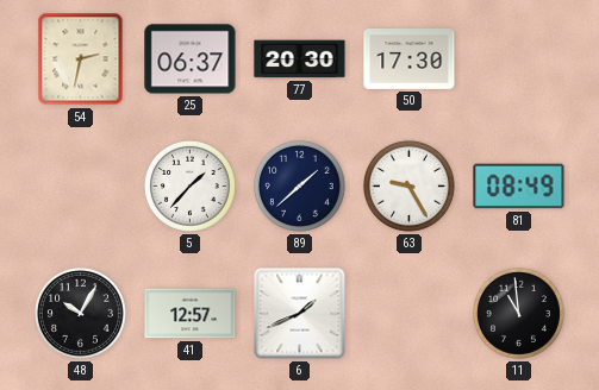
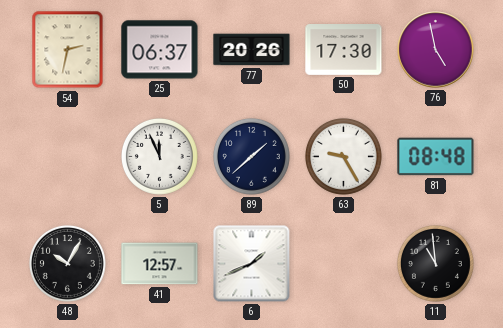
77: 20:30 -> 20:26 (252, 50)
76: none -> 4:58 (436, 50)
5: 1:37 -> 11:56 (159, 156)
81: 08:49 -> 08:48 (436, 157)
